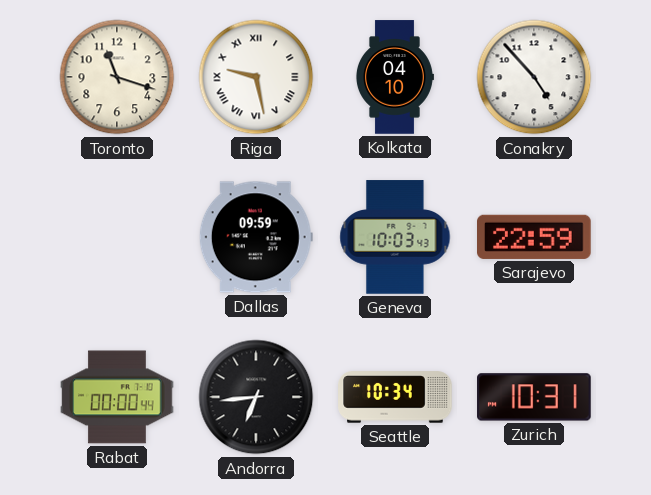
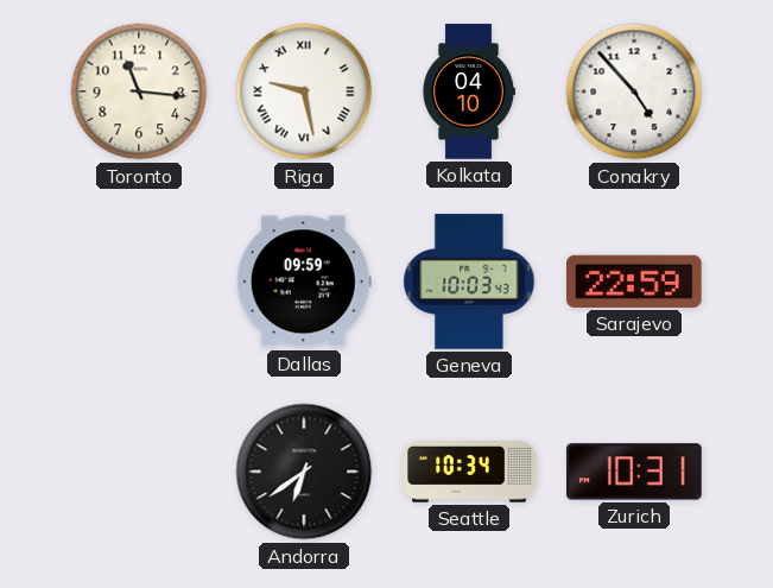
Toronto: 11:18 -> 11:16 (139, 91)
Rabat: 00:00 -> none (117, 397)
Andorra: 6:44 -> 6:39 (304, 472)
